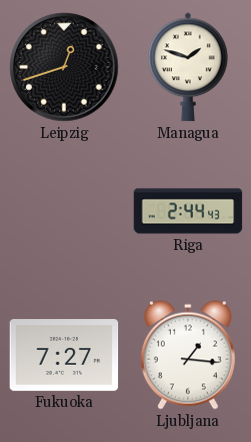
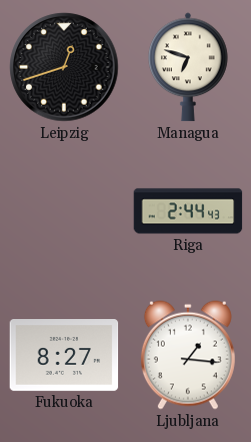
Managua: 1:48 -> 6:48 (188, 67)
Fukuoka: 7:27 -> 8:27 (64, 356)
